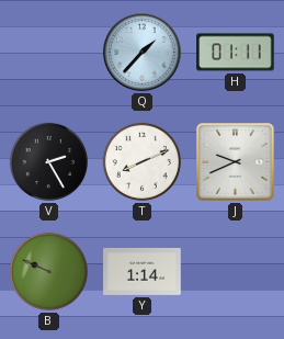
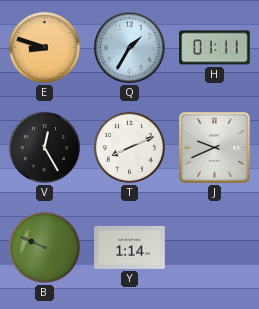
E: none -> 8:48 (44, 47)
Q: 1:37 -> 1:35 (130, 48)
V: 2:25 -> 12:25 (44, 147)
